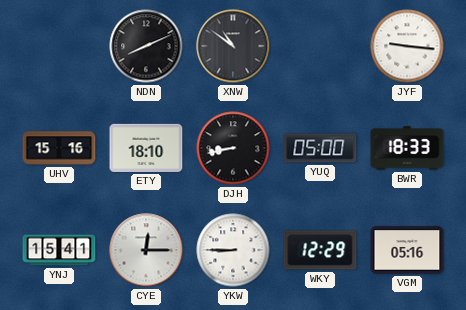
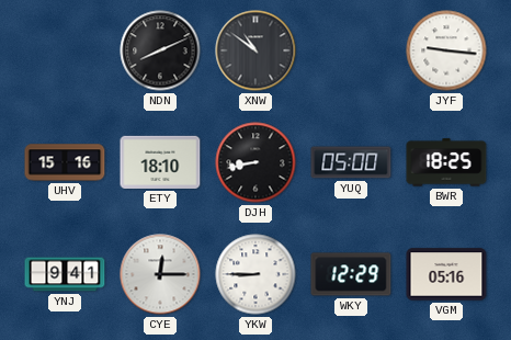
BWR: 18:33 -> 18:25 (446, 162)
YNJ: 15:41 -> 9:41 (65, 274)
